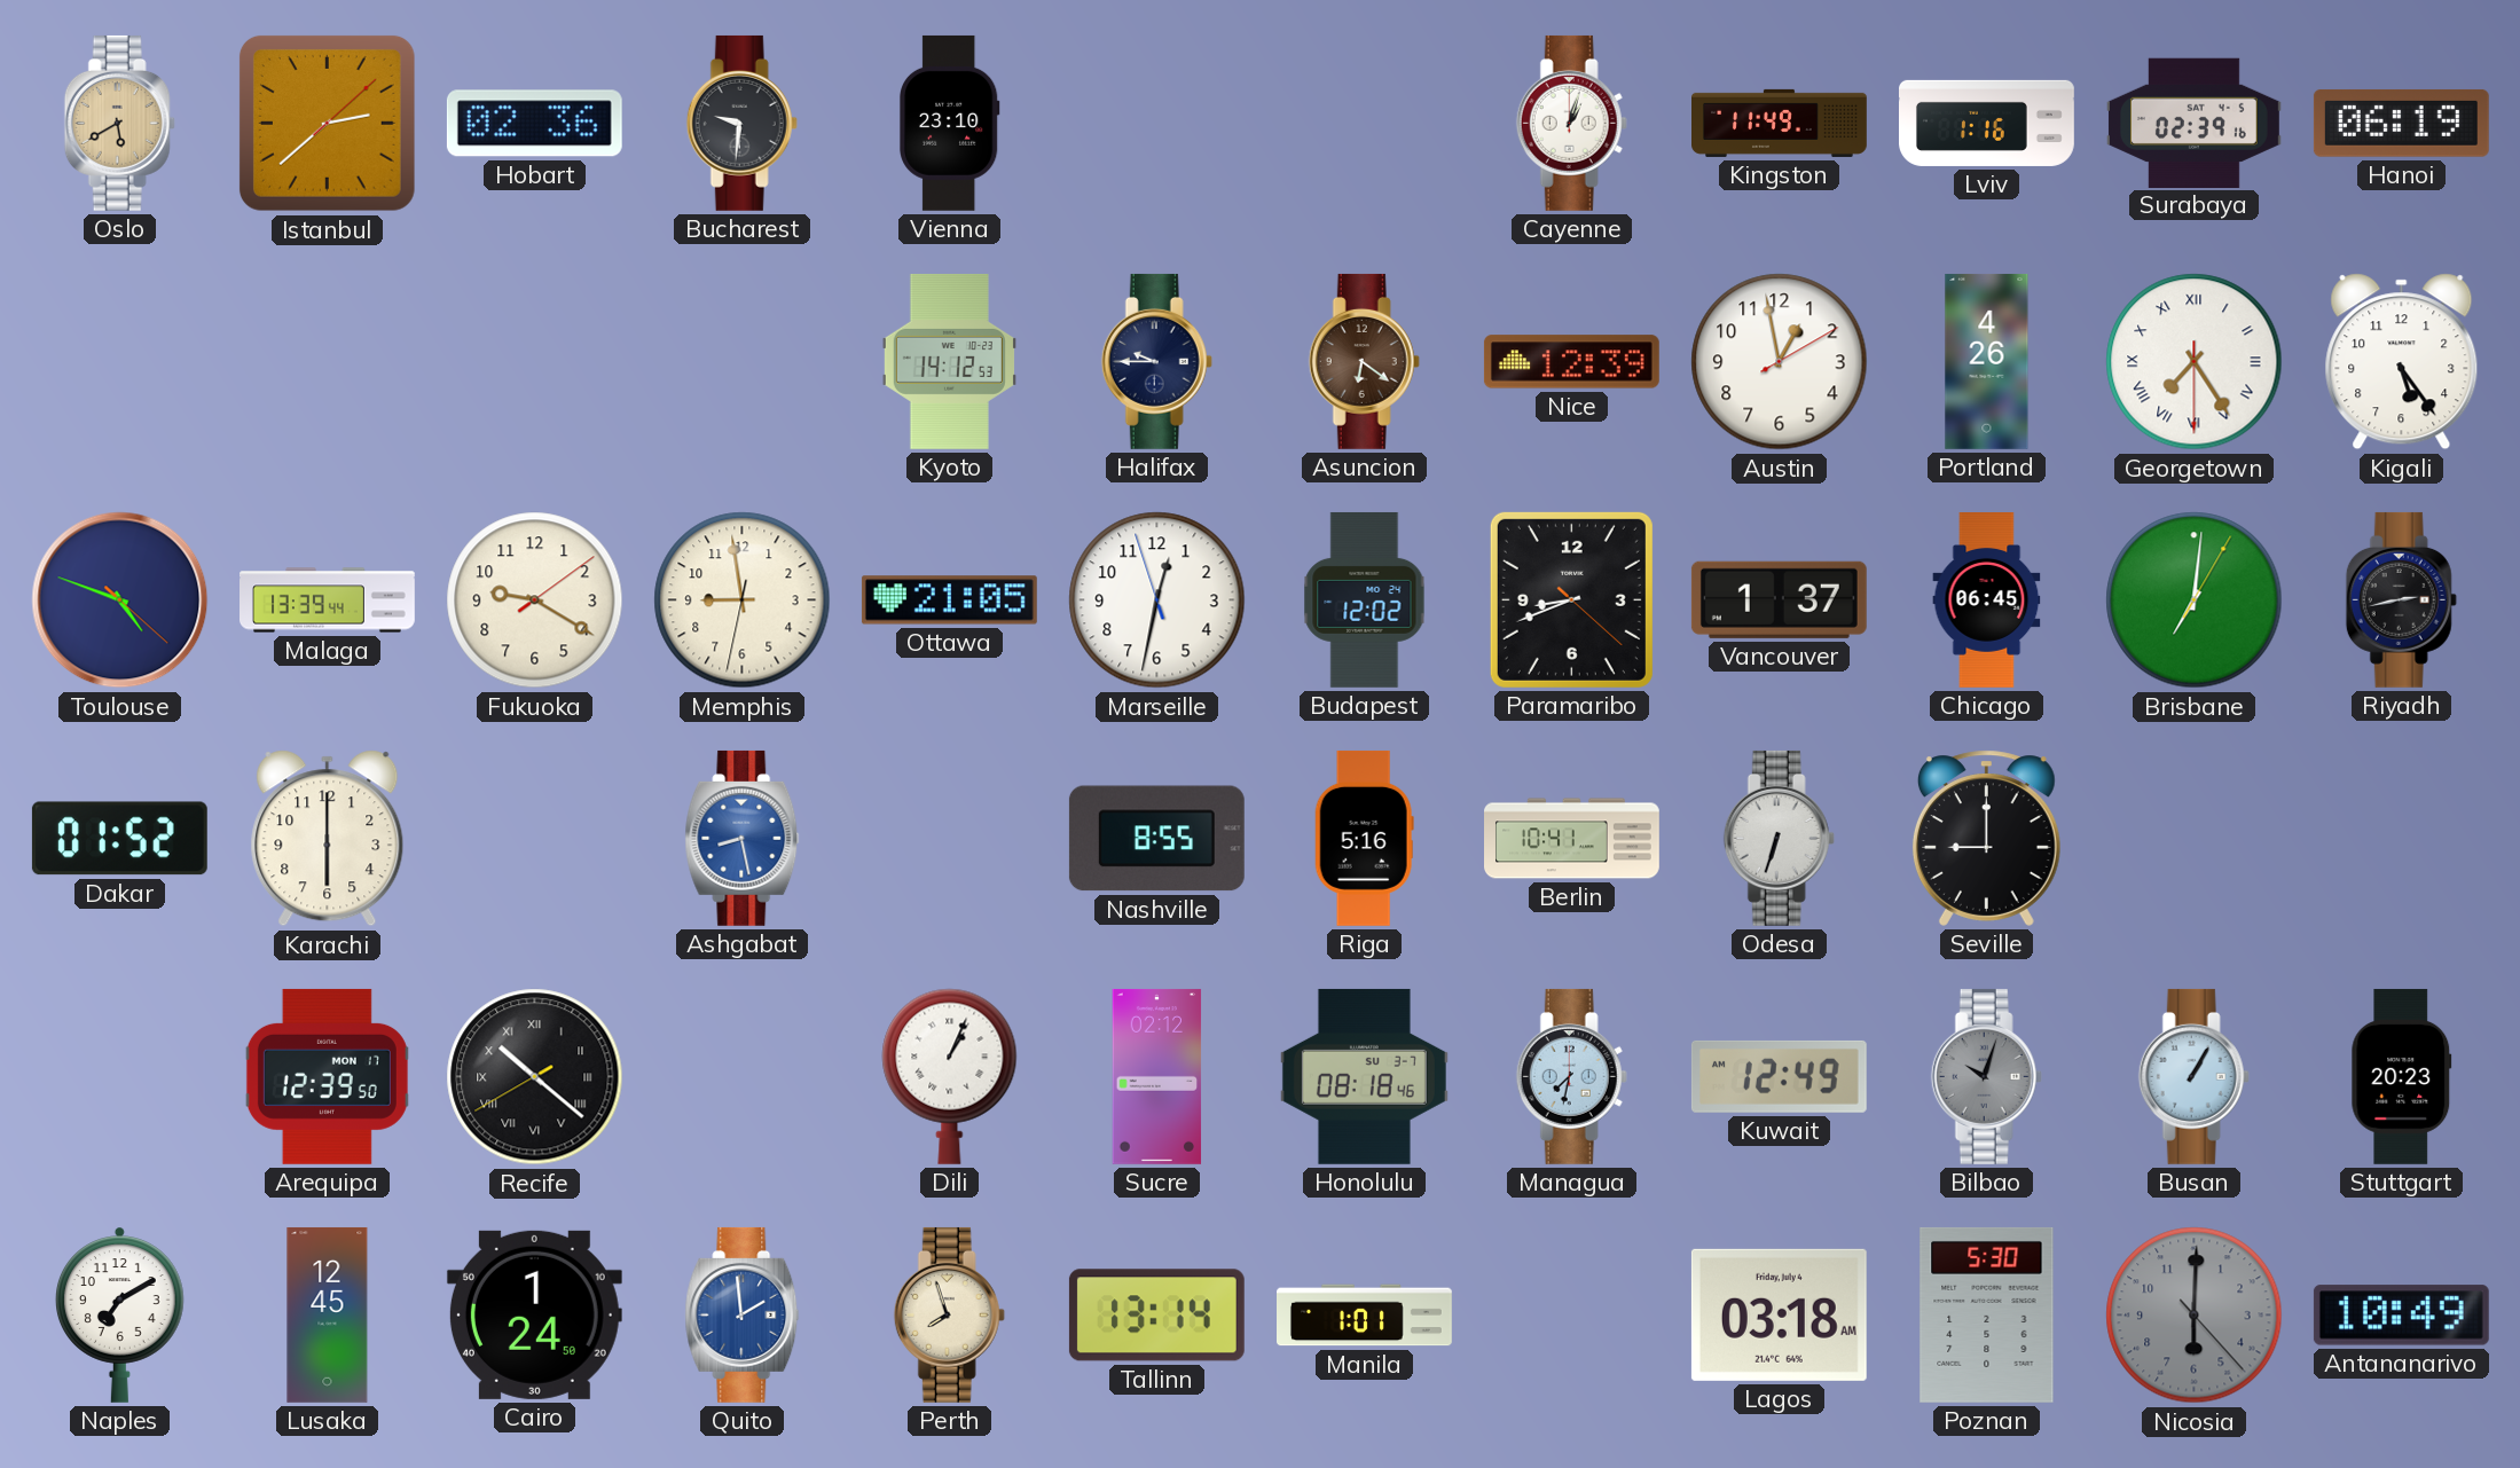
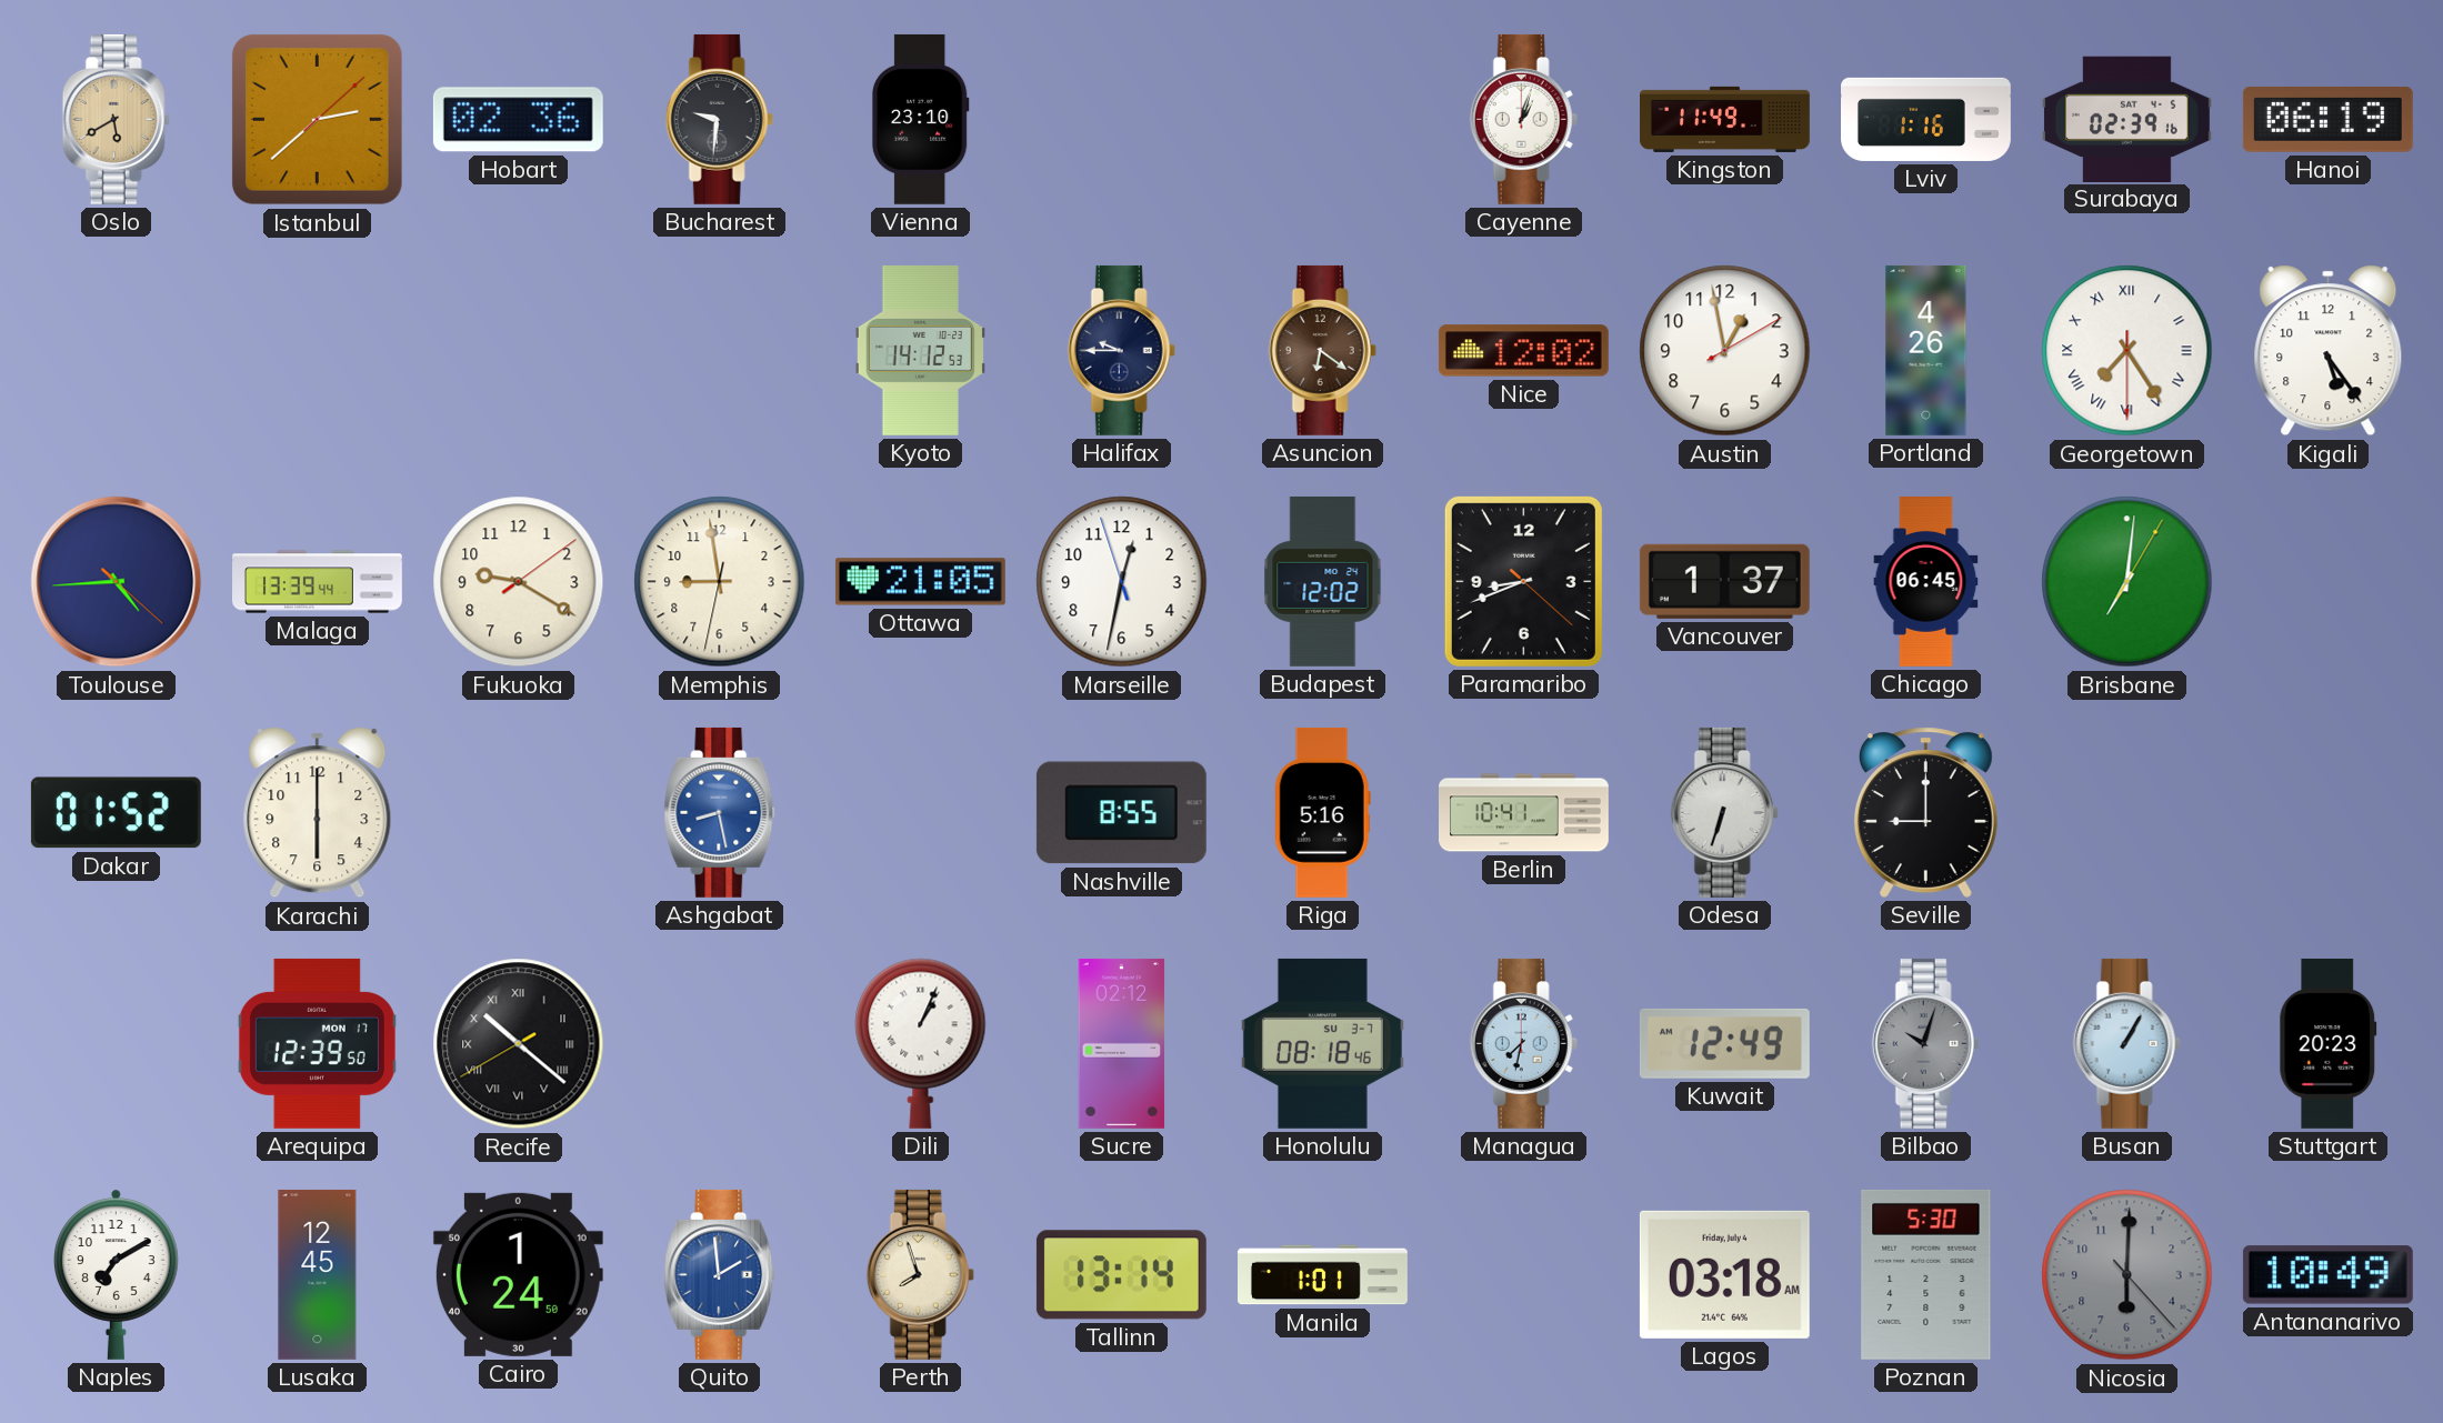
Nice: 12:39 -> 12:02 (1523, 351)
Toulouse: 4:48 -> 4:44 (117, 582)
Riyadh: 2:43 -> none (2401, 599)
